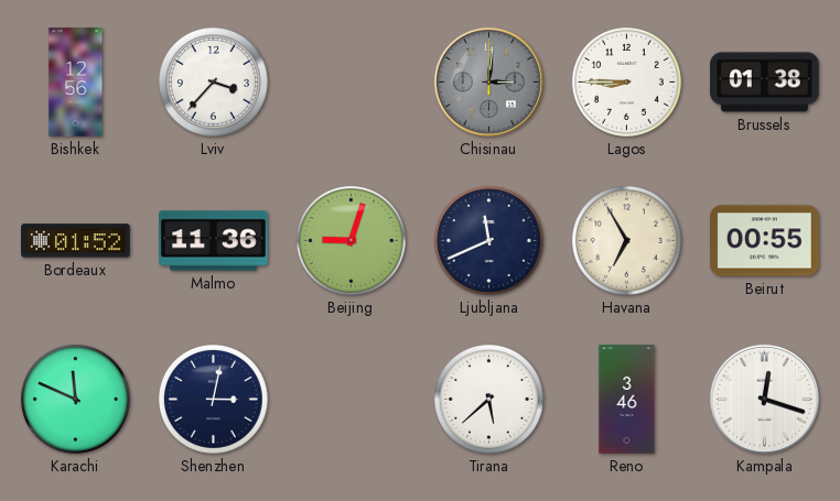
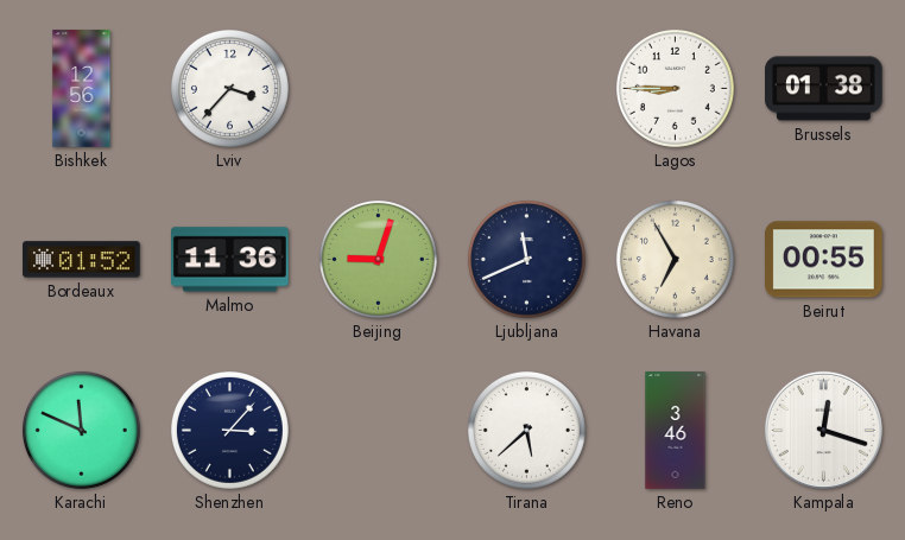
Chisinau: 3:01 -> none (488, 81)
Shenzhen: 3:02 -> 3:07 (229, 430)
